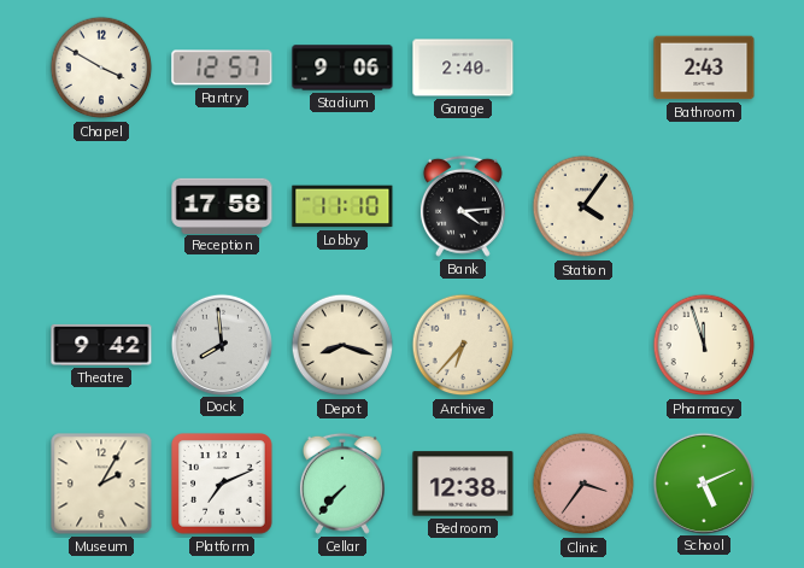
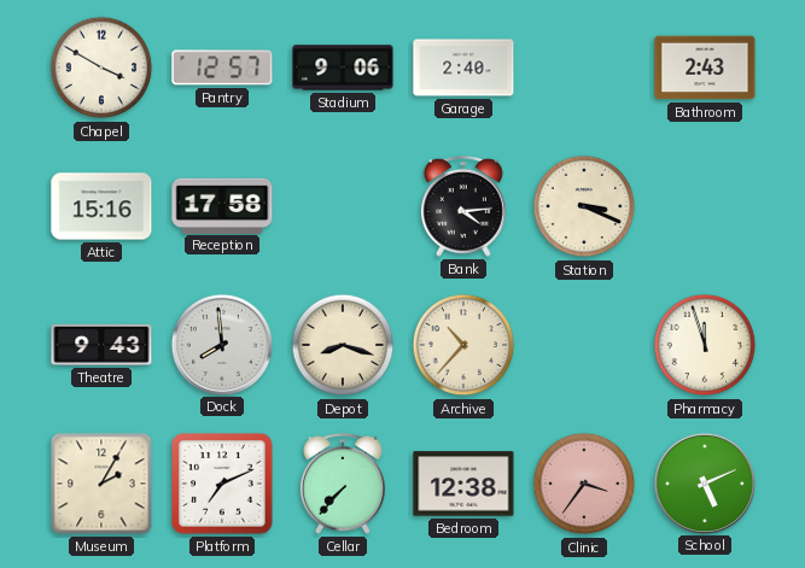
Attic: none -> 15:16 (101, 206)
Lobby: 11:10 -> none (342, 206)
Station: 4:06 -> 3:19 (584, 206)
Theatre: 9:42 -> 9:43 (101, 345)
Archive: 6:37 -> 10:37 (463, 345)
